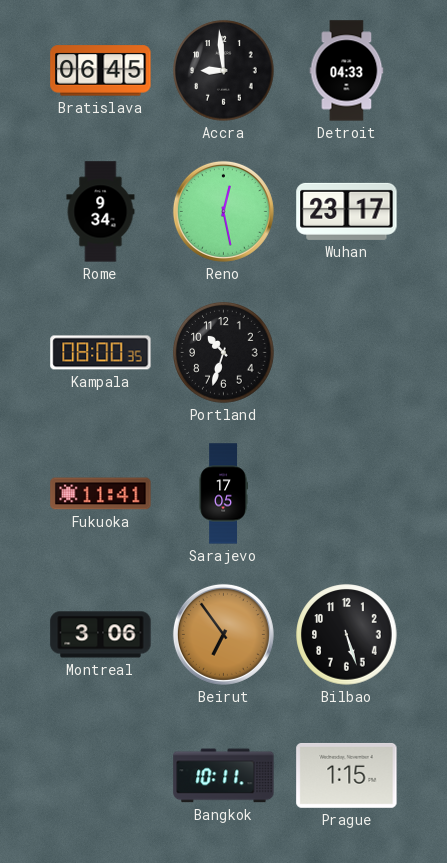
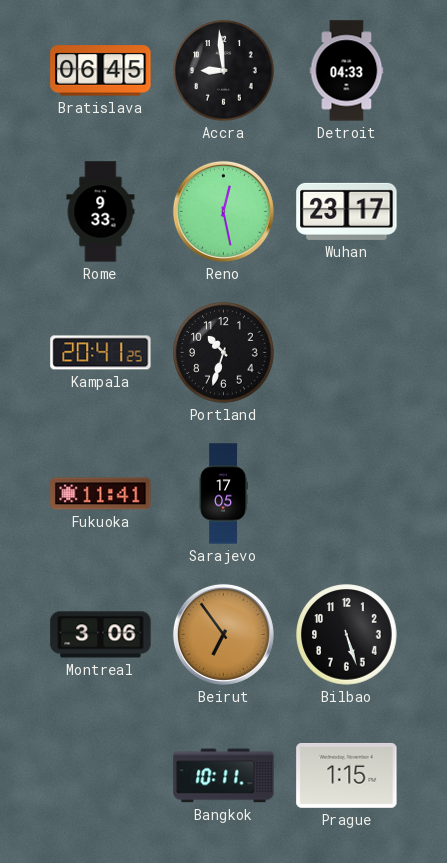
Rome: 9:34 -> 9:33 (101, 212)
Kampala: 08:00 -> 20:41 (101, 353)
